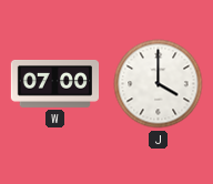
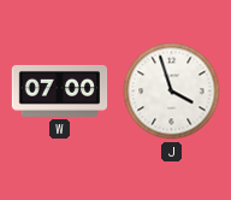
J: 4:00 -> 3:57 (172, 92)
